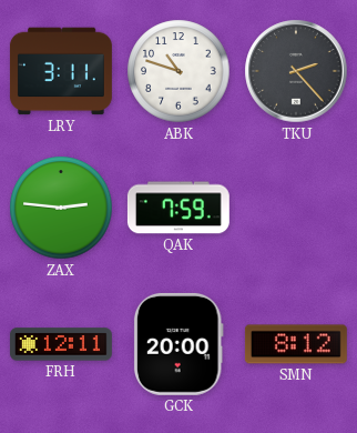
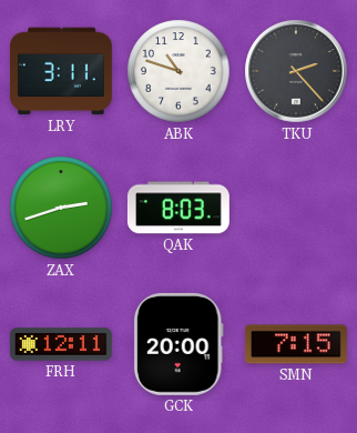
ZAX: 2:46 -> 2:42 (61, 208)
QAK: 7:59 -> 8:03 (178, 208)
SMN: 8:12 -> 7:15 (296, 344)
